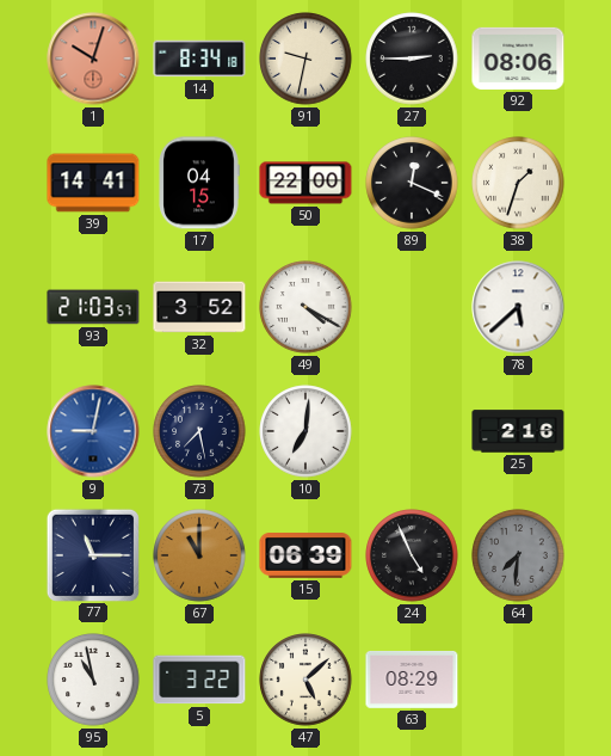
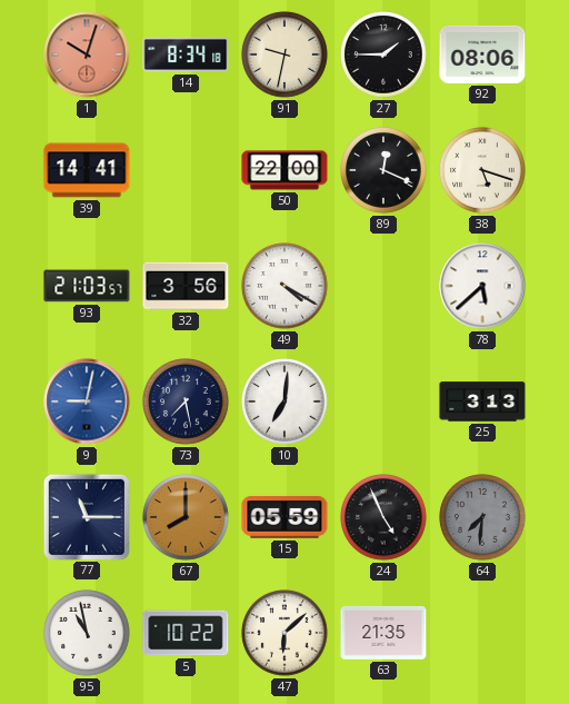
27: 2:45 -> 1:45 (383, 54)
17: 04:15 -> none (199, 183)
38: 1:33 -> 5:18 (482, 170)
32: 3:52 -> 3:56 (186, 286)
25: 2:16 -> 3:13 (482, 401)
67: 11:00 -> 8:00 (186, 517)
15: 06:39 -> 05:59 (284, 518)
5: 3:22 -> 10:22 (186, 633)
47: 5:08 -> 6:08 (284, 633)
63: 08:29 -> 21:35 (383, 633)
